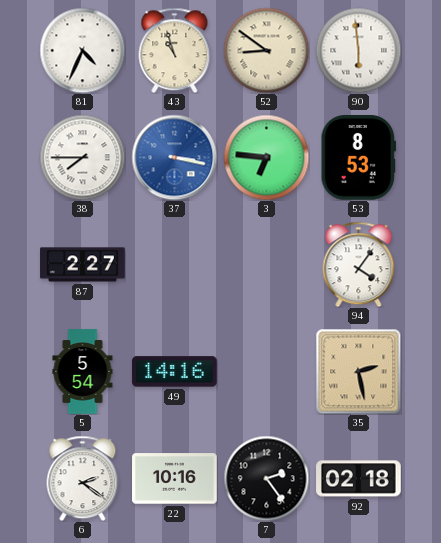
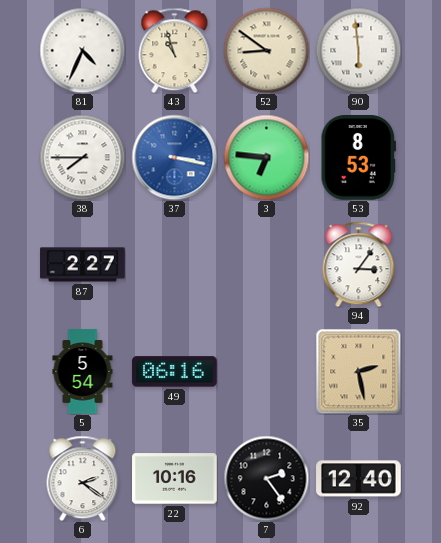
94: 4:06 -> 3:06 (359, 264)
49: 14:16 -> 06:16 (175, 372)
92: 02:18 -> 12:40 (359, 479)
